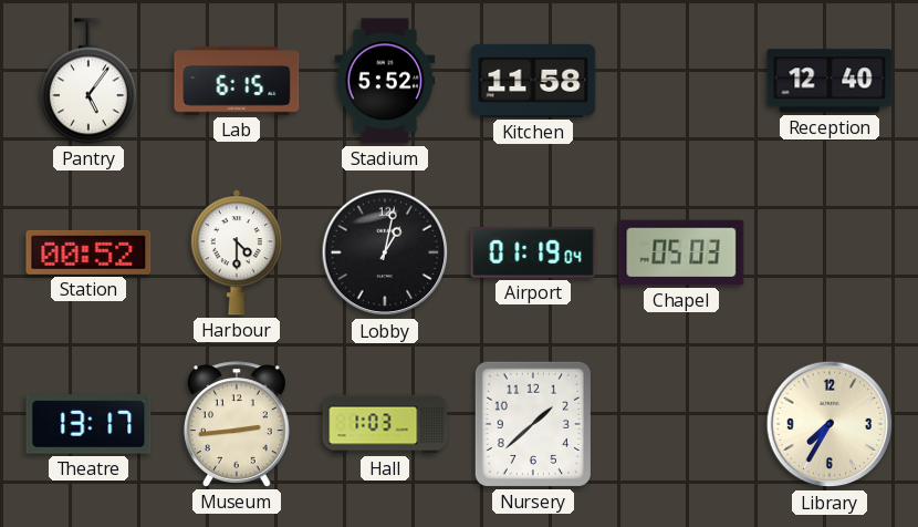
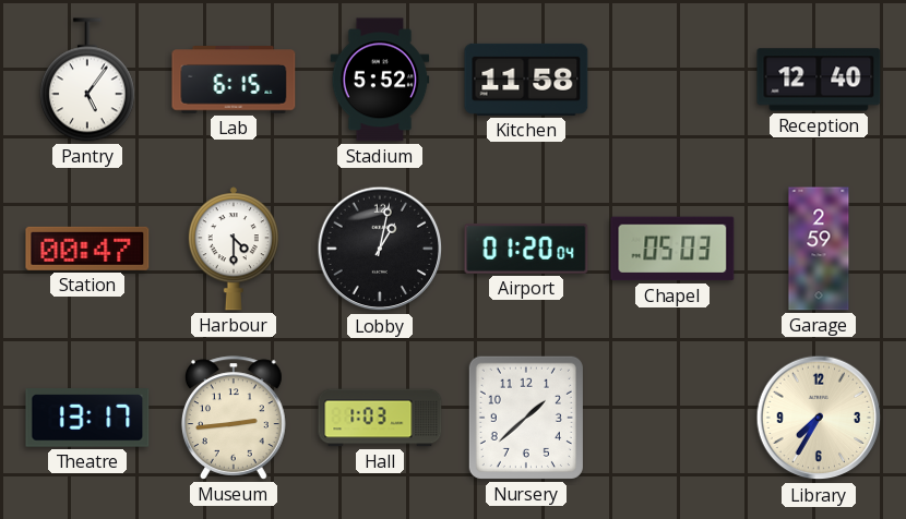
Station: 00:52 -> 00:47 (87, 249)
Airport: 01:19 -> 01:20 (526, 249)
Garage: none -> 2:59 (819, 249)
